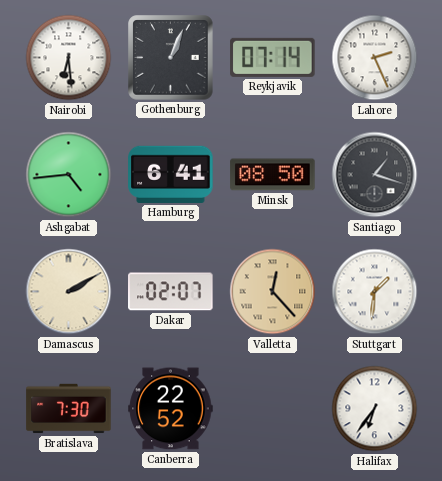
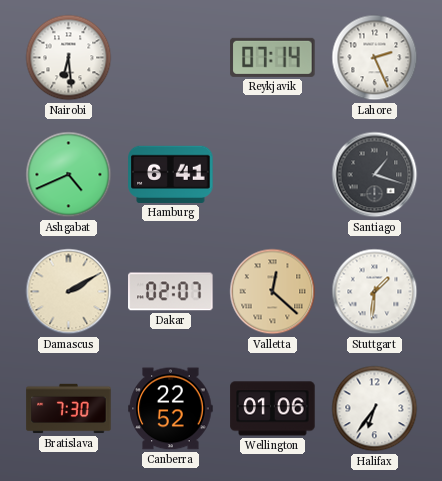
Gothenburg: 1:04 -> none (171, 58)
Ashgabat: 4:44 -> 4:41 (69, 175)
Minsk: 08:50 -> none (273, 175)
Valletta: 12:23 -> 12:22 (273, 292)
Wellington: none -> 01:06 (273, 409)
